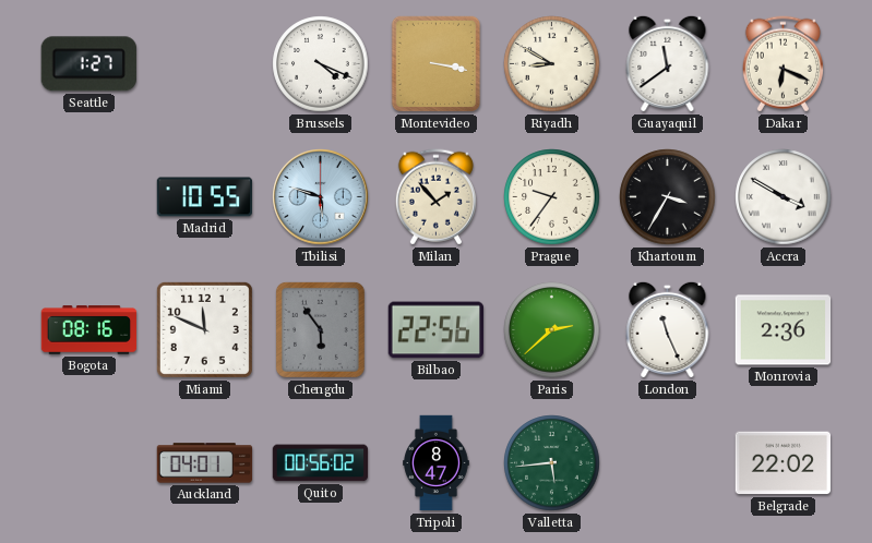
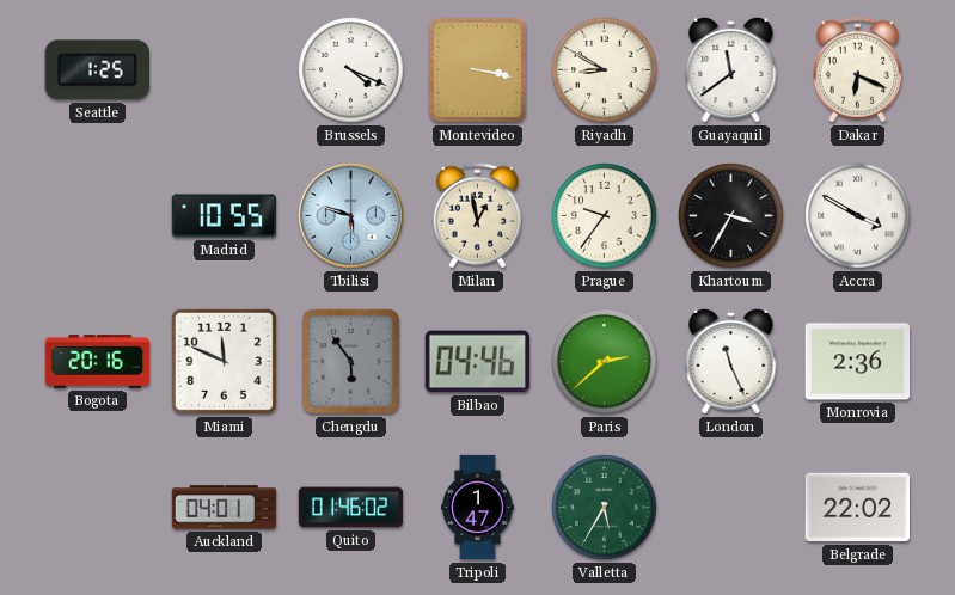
Seattle: 1:27 -> 1:25 (97, 70)
Milan: 1:53 -> 12:58 (477, 216)
Bogota: 08:16 -> 20:16 (98, 362)
Bilbao: 22:56 -> 04:46 (477, 362)
Quito: 00:56 -> 01:46 (351, 508)
Tripoli: 8:47 -> 1:47 (478, 508)
Valletta: 5:44 -> 5:35 (605, 508)
